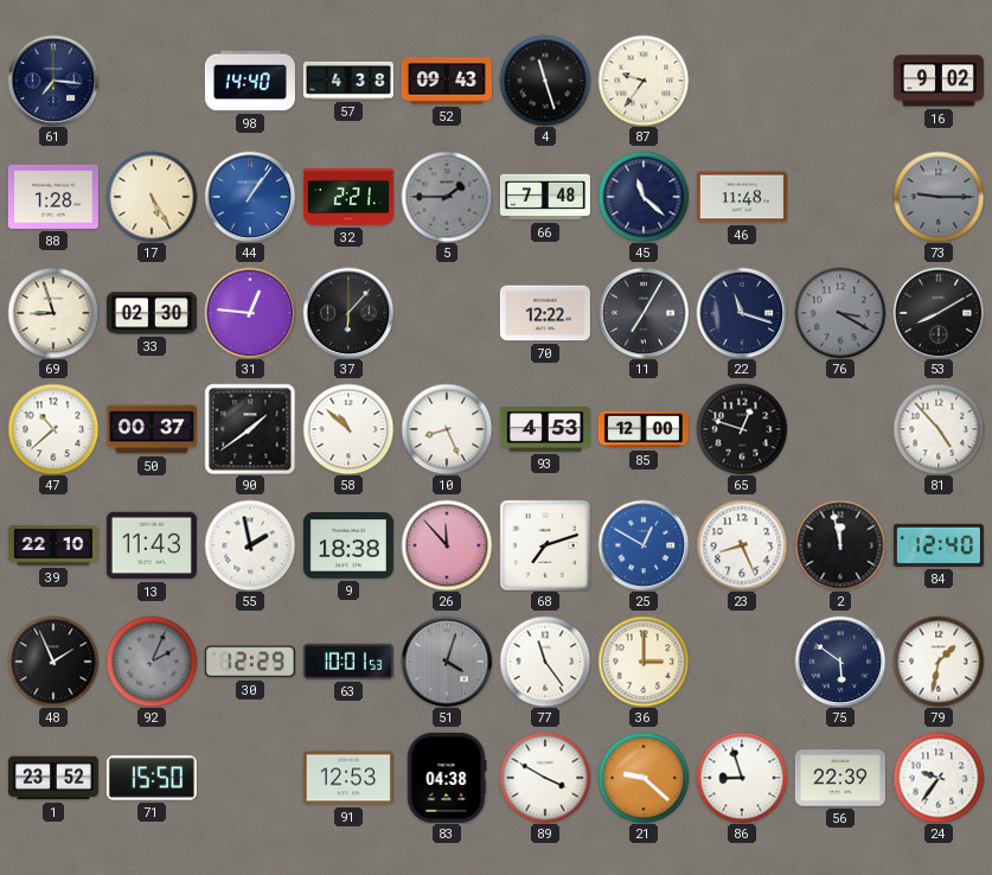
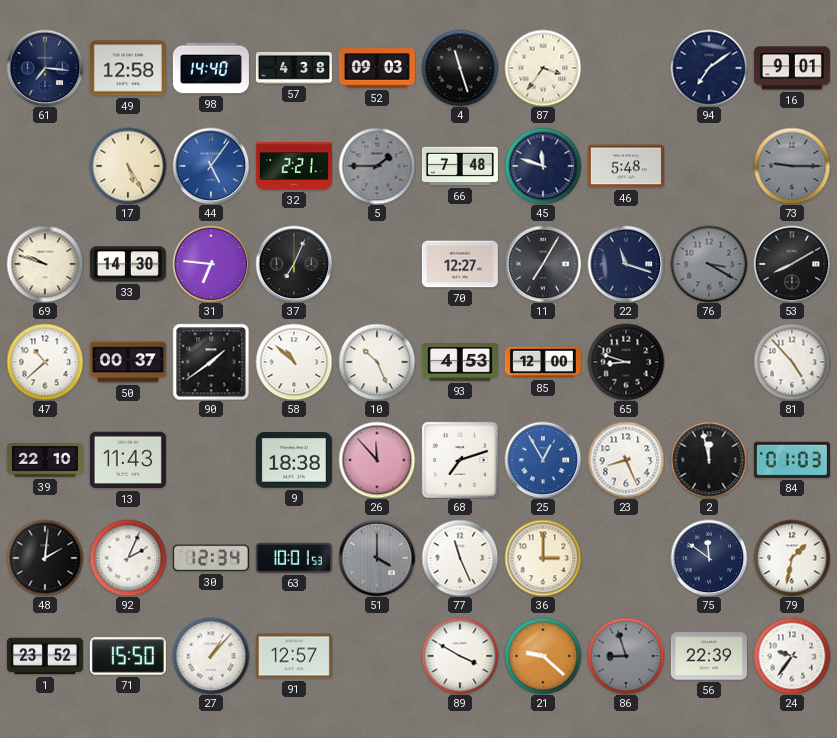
49: none -> 12:58 (128, 68)
52: 09:43 -> 09:03 (377, 68)
87: 9:36 -> 3:36 (543, 68)
94: none -> 7:09 (709, 68)
16: 9:02 -> 9:01 (792, 68)
88: 1:28 -> none (53, 197)
44: 1:06 -> 5:06 (211, 166)
45: 11:22 -> 11:48 (543, 166)
46: 11:48 -> 5:48 (626, 166)
69: 8:57 -> 9:48 (45, 264)
33: 02:30 -> 14:30 (128, 264)
31: 12:46 -> 6:46 (211, 264)
37: 6:07 -> 7:04 (294, 264)
70: 12:22 -> 12:27 (460, 264)
10: 8:26 -> 10:26 (377, 362)
65: 12:48 -> 8:48 (626, 362)
55: 1:58 -> none (250, 545)
25: 12:50 -> 12:55 (543, 460)
84: 12:40 -> 01:03 (792, 460)
48: 1:56 -> 2:01 (45, 558)
92 dial: grey -> white (128, 558)
30: 12:29 -> 12:34 (211, 558)
51: 4:03 -> 4:00 (377, 558)
77: 11:24 -> 11:26 (460, 558)
75: 5:51 -> 11:51 (709, 558)
27: none -> 1:07 (211, 656)
91: 12:53 -> 12:57 (294, 656)
83: 04:38 -> none (447, 778)
86 dial: white -> grey (626, 656)
